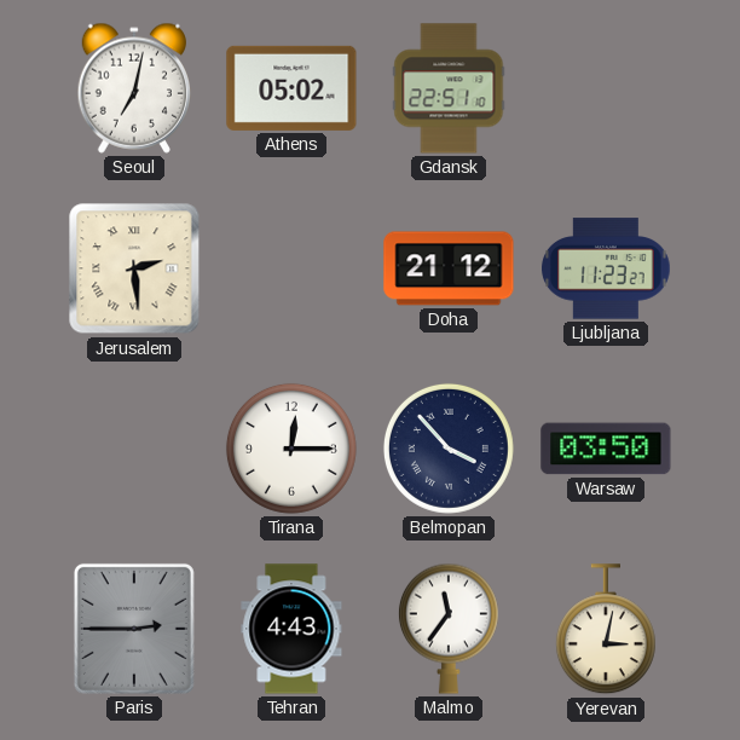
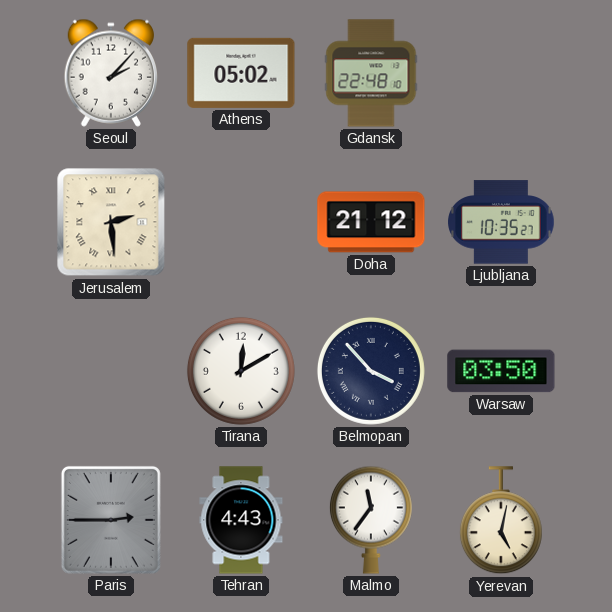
Seoul: 7:02 -> 2:07 (110, 73)
Gdansk: 22:51 -> 22:48 (371, 73)
Ljubljana: 11:23 -> 10:35 (501, 222)
Tirana: 12:15 -> 12:10 (241, 371)
Yerevan: 3:02 -> 5:02 (501, 521)
